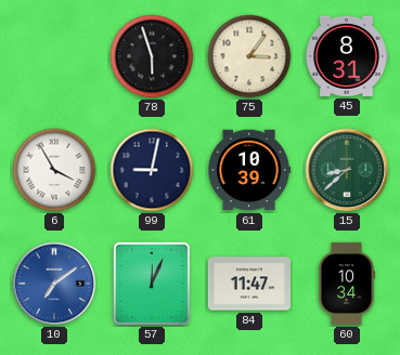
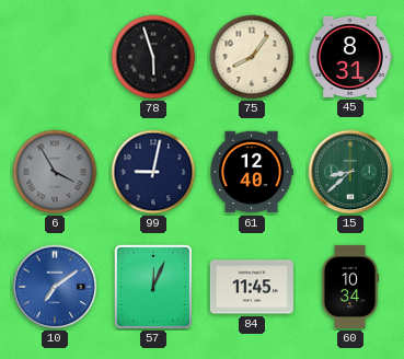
75: 3:06 -> 8:06 (252, 57)
6 dial: white -> grey (55, 172)
61: 10:39 -> 12:40 (252, 172)
84: 11:47 -> 11:45 (252, 287)
